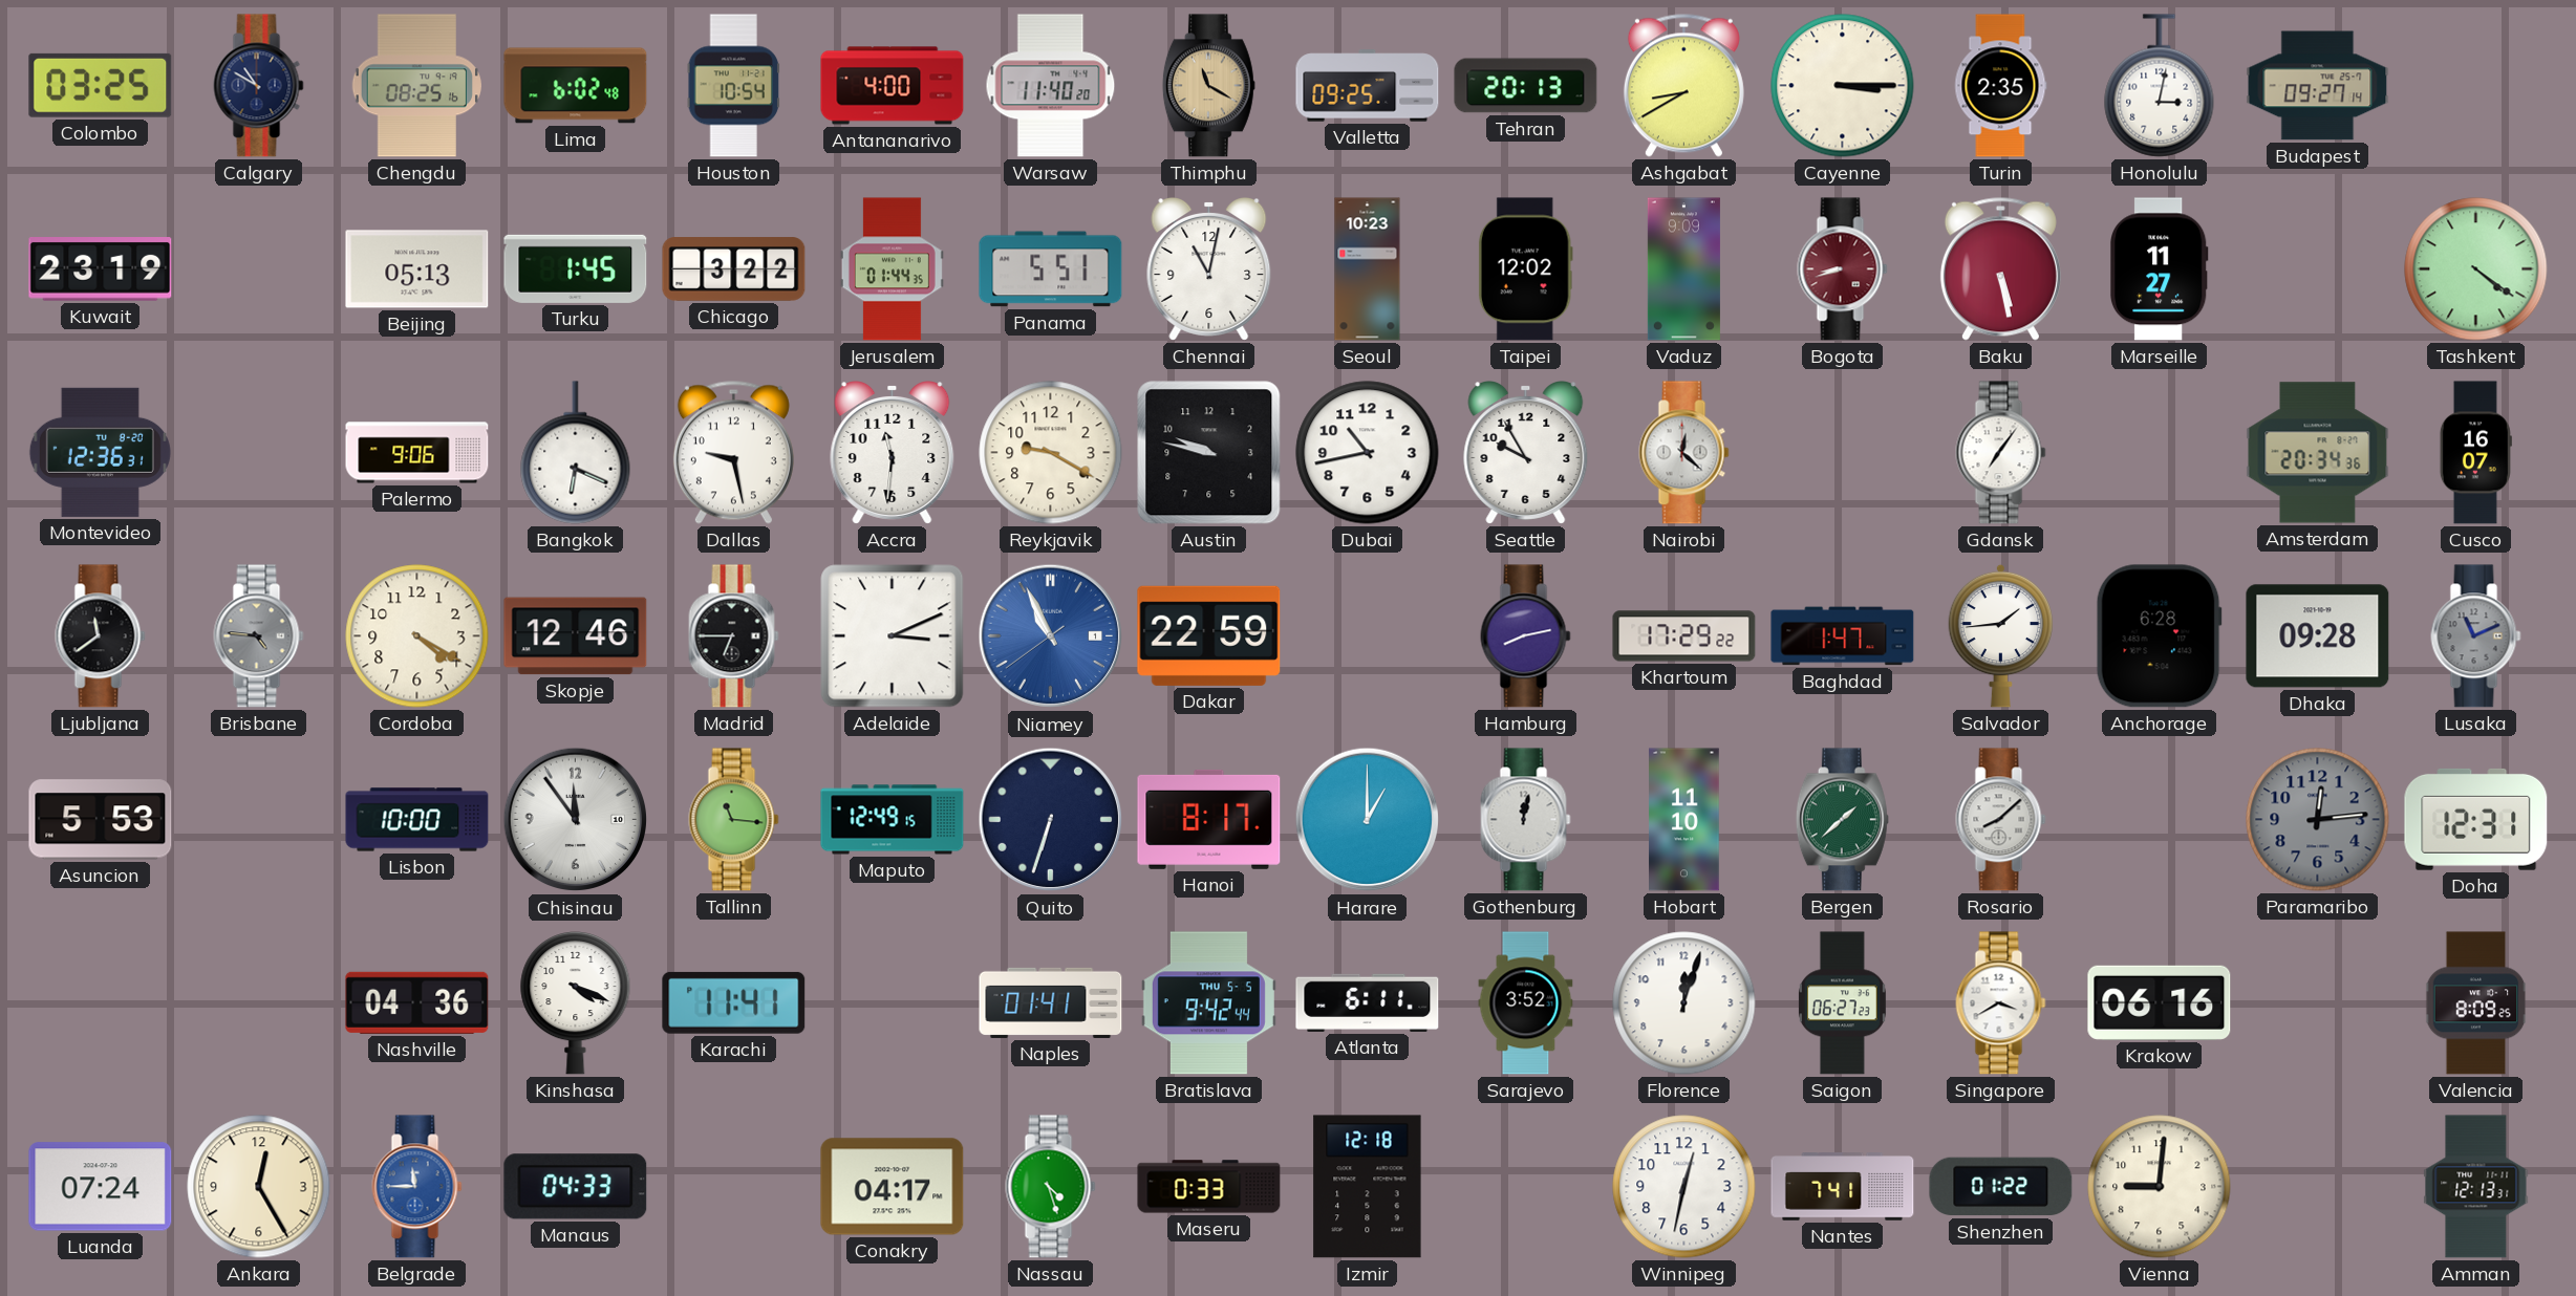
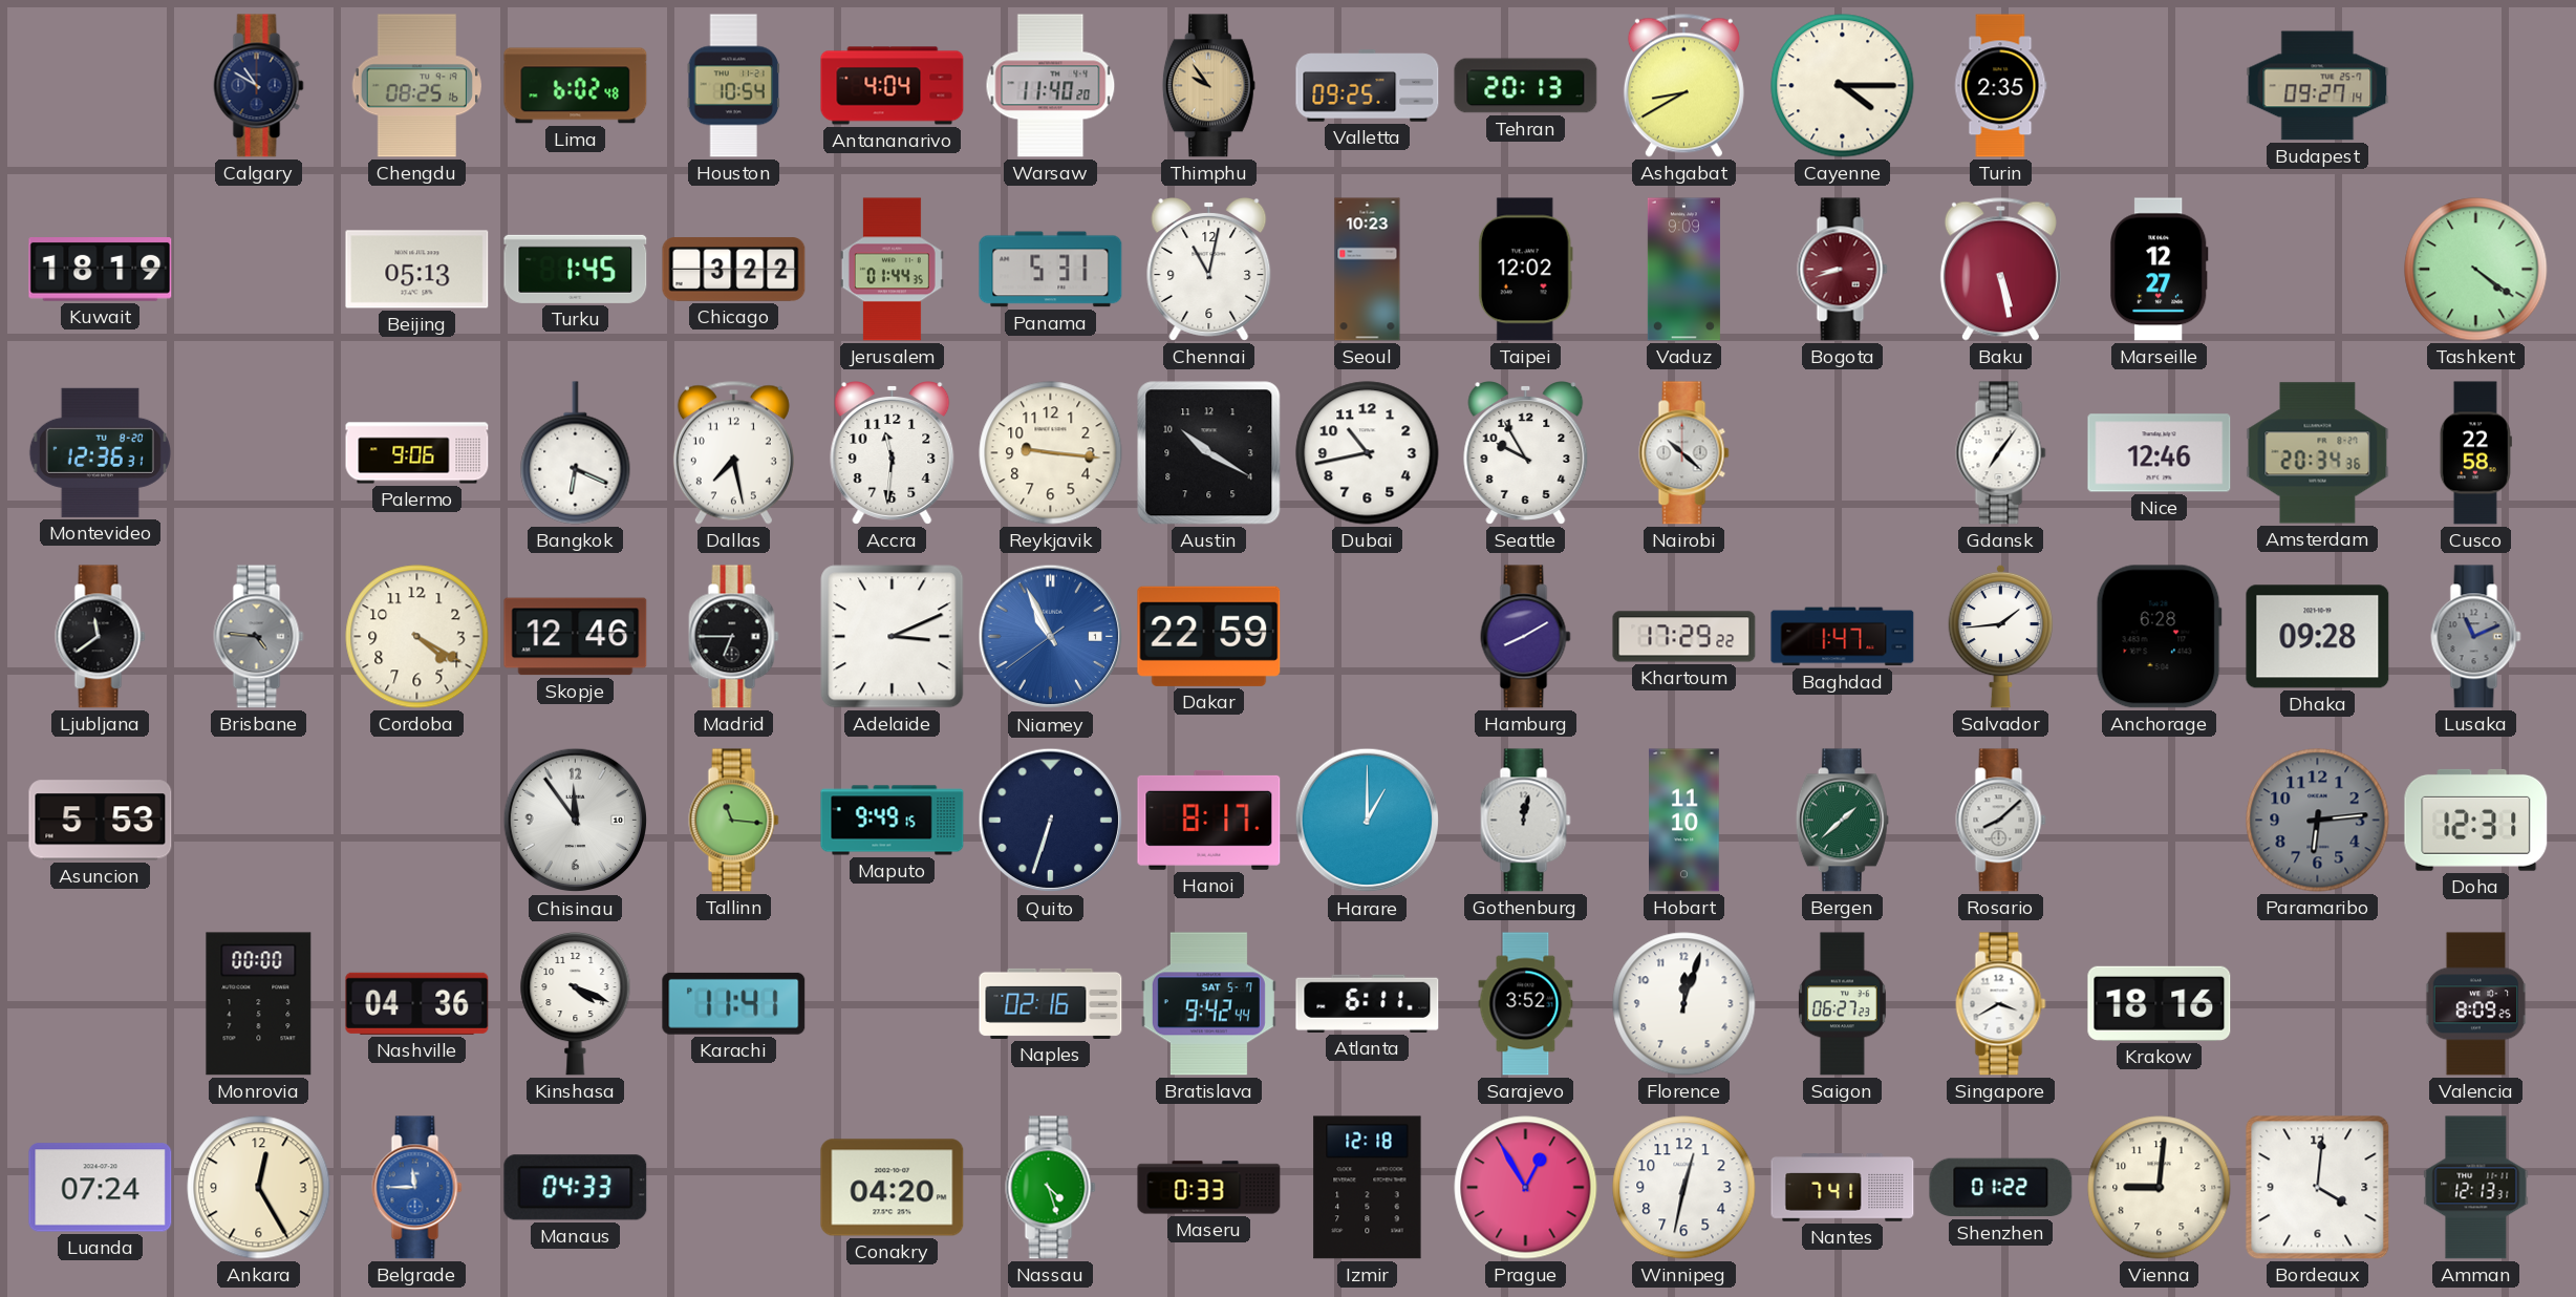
Colombo: 03:25 -> none (101, 85)
Antananarivo: 4:00 -> 4:04 (893, 86)
Thimphu: 11:20 -> 9:54 (1208, 86)
Cayenne: 3:15 -> 4:15 (1843, 86)
Honolulu: 3:02 -> none (2160, 86)
Kuwait: 23:19 -> 18:19 (101, 270)
Panama: 5:51 -> 5:31 (1051, 270)
Marseille: 11:27 -> 12:27 (2160, 270)
Dallas: 9:28 -> 7:28 (733, 452)
Reykjavik: 9:20 -> 9:16 (1051, 453)
Austin: 9:47 -> 10:20 (1209, 453)
Nairobi: 12:22 -> 10:22 (1684, 453)
Nice: none -> 12:46 (2160, 453)
Cusco: 16:07 -> 22:58 (2475, 453)
Hamburg: 8:13 -> 8:10 (1526, 637)
Lisbon: 10:00 -> none (417, 820)
Maputo: 12:49 -> 9:49 (893, 821)
Paramaribo: 12:14 -> 6:14 (2318, 821)
Monrovia: none -> 00:00 (259, 1004)
Naples: 01:41 -> 02:16 (1051, 1003)
Bratislava date: THU 5-5 -> SAT 5-7 (1208, 1004)
Krakow: 06:16 -> 18:16 (2160, 1003)
Conakry: 04:17 -> 04:20 (893, 1188)
Prague: none -> 12:55 (1526, 1188)
Bordeaux: none -> 4:01 (2318, 1188)
